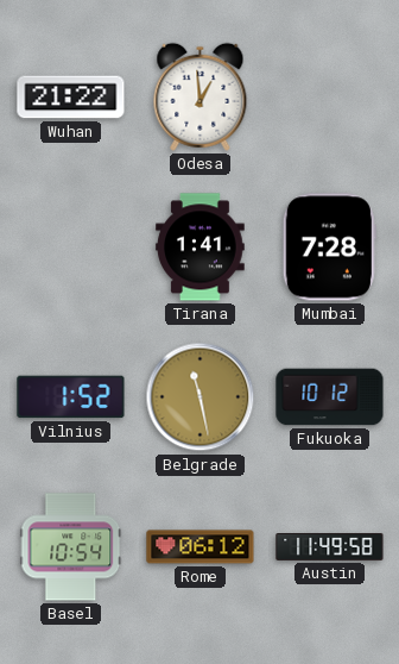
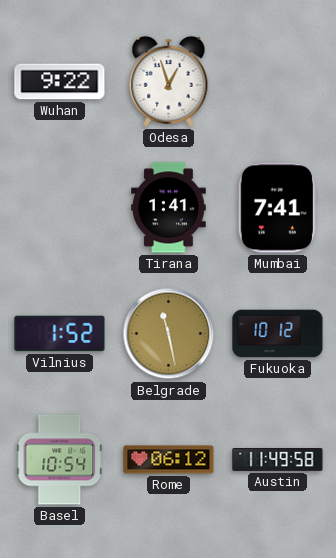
Wuhan: 21:22 -> 9:22 (60, 82)
Odesa: 12:59 -> 12:57 (169, 81)
Mumbai: 7:28 -> 7:41 (277, 208)
